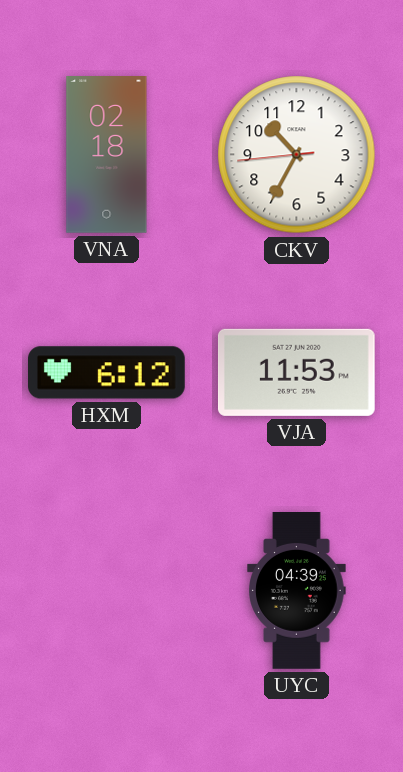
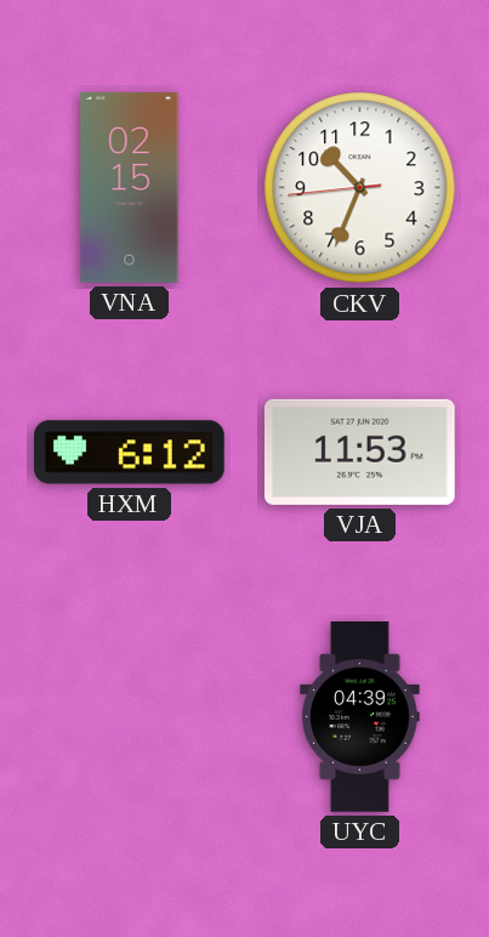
VNA: 02:18 -> 02:15 (130, 188)
CKV: 10:34 -> 10:33 (360, 188)
